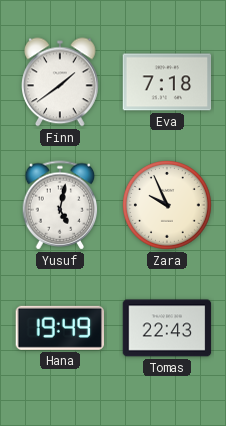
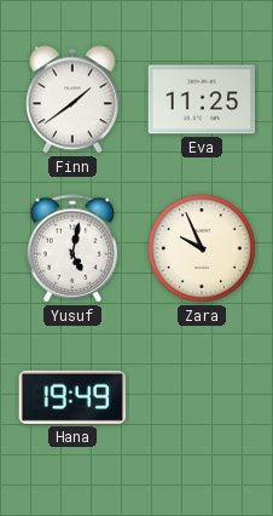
Eva: 7:18 -> 11:25 (202, 99)
Tomas: 22:43 -> none (167, 328)
